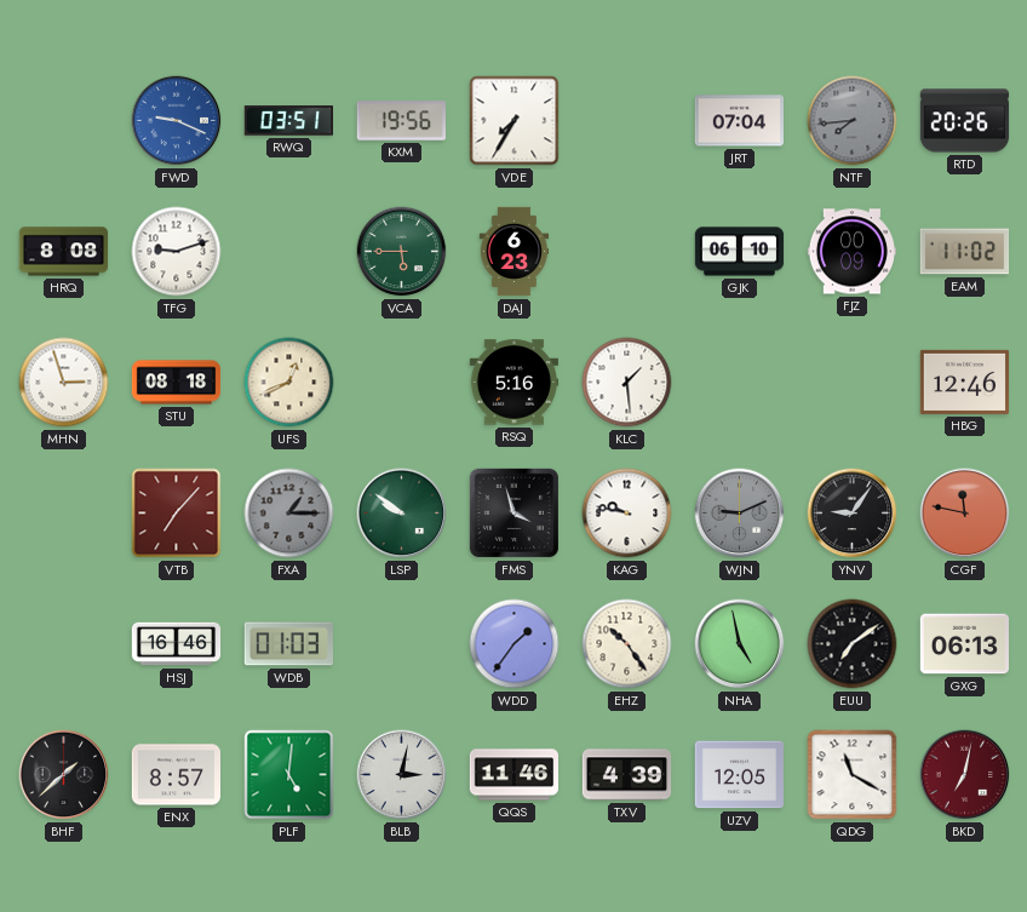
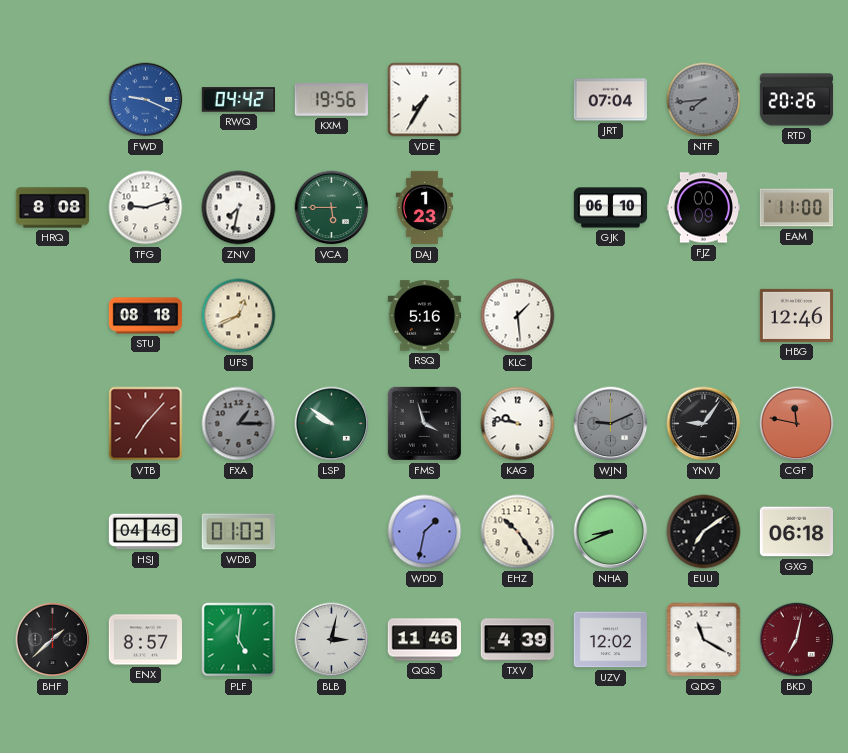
RWQ: 03:51 -> 04:42 (238, 100)
ZNV: none -> 7:32 (239, 208)
DAJ: 6:23 -> 1:23 (425, 208)
EAM: 11:02 -> 11:00 (797, 208)
MHN: 2:57 -> none (64, 383)
HSJ: 16:46 -> 04:46 (146, 532)
WDD: 1:36 -> 1:32 (425, 532)
NHA: 4:58 -> 8:41 (611, 532)
GXG: 06:13 -> 06:18 (796, 532)
UZV: 12:05 -> 12:02 (610, 640)
